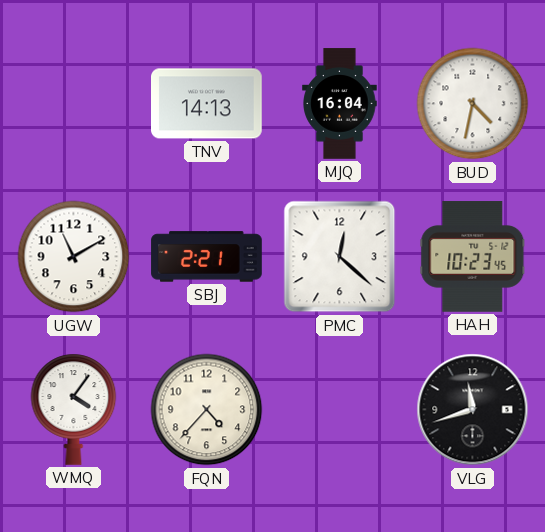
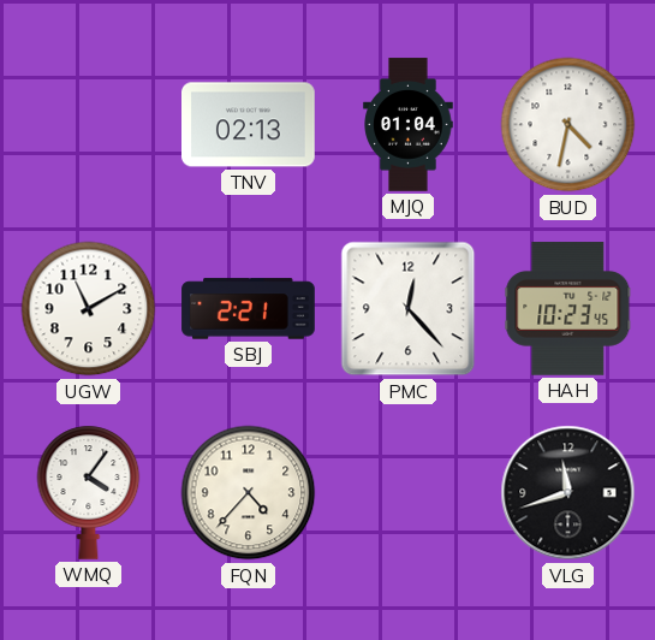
TNV: 14:13 -> 02:13 (249, 125)
MJQ: 16:04 -> 01:04 (409, 125)
PMC: 12:22 -> 12:23 (409, 309)
